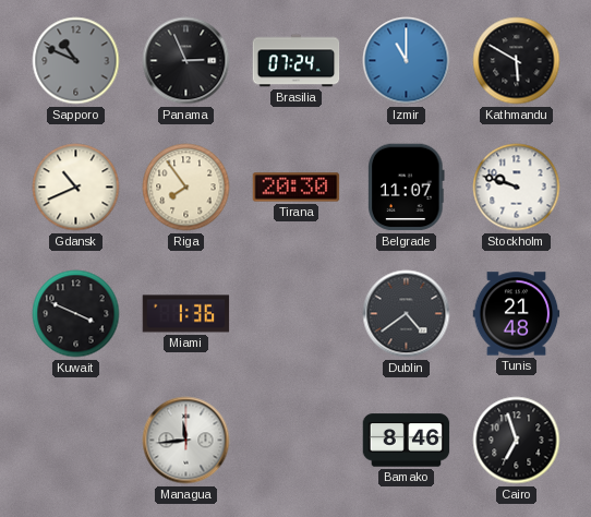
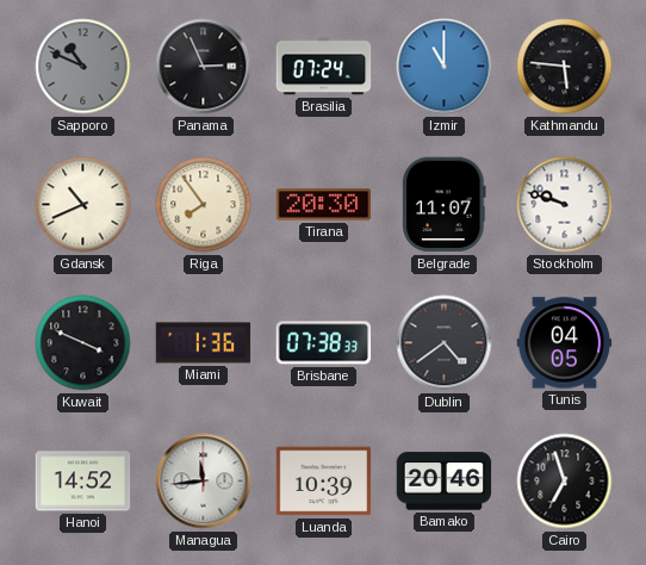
Kathmandu: 5:50 -> 5:46 (565, 67)
Brisbane: none -> 07:38 (324, 343)
Tunis: 21:48 -> 04:05 (565, 343)
Hanoi: none -> 14:52 (83, 482)
Luanda: none -> 10:39 (324, 482)
Bamako: 8:46 -> 20:46 (445, 482)
